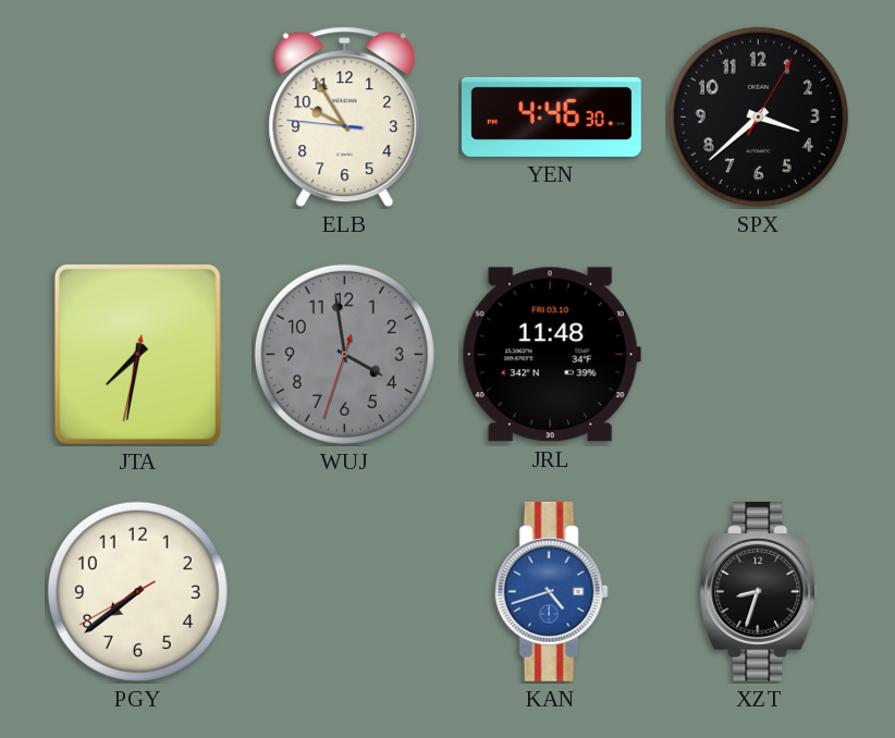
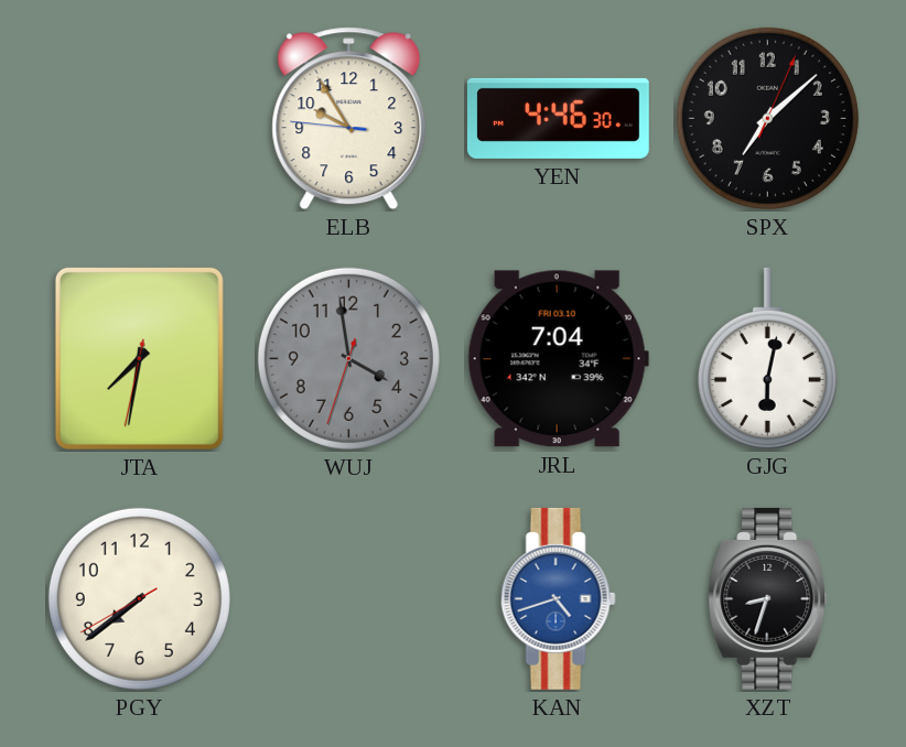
SPX: 3:38 -> 7:08 (767, 118)
JRL: 11:48 -> 7:04 (558, 359)
GJG: none -> 6:02 (767, 358)
